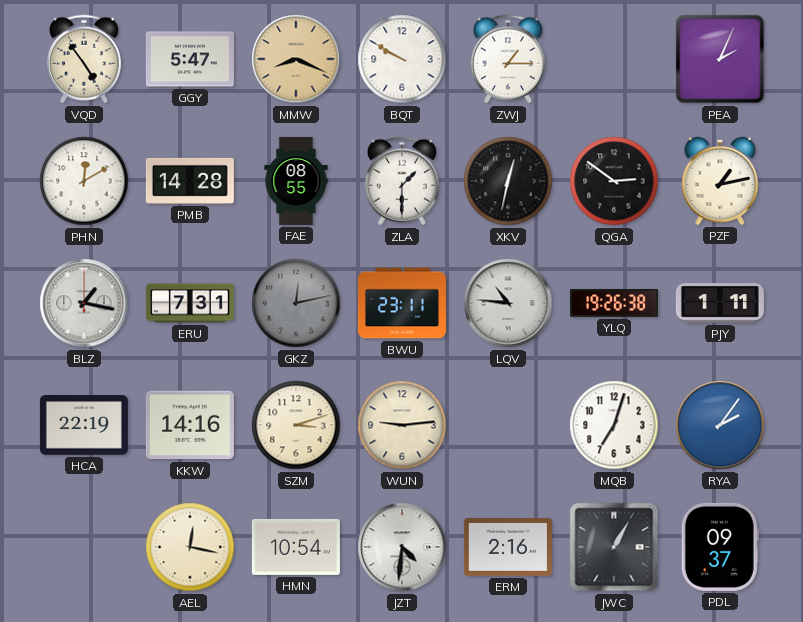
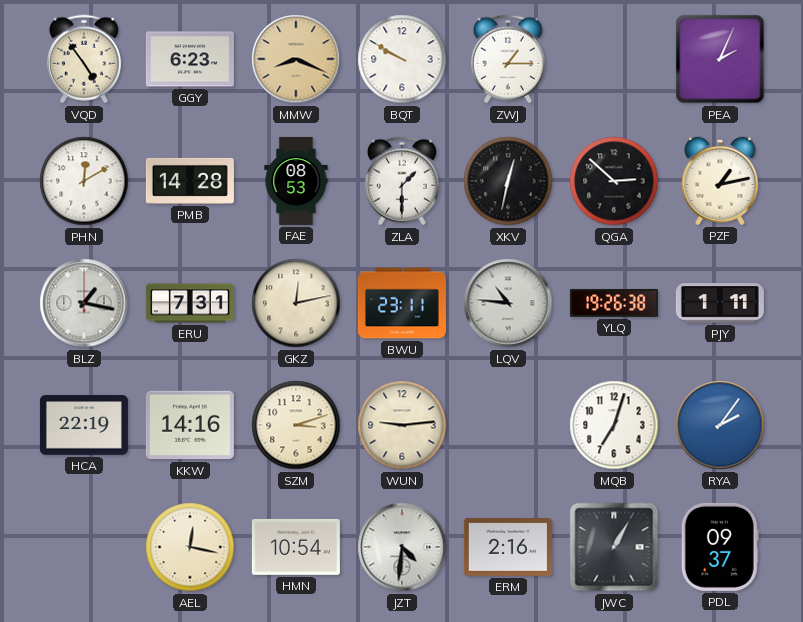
GGY: 5:47 -> 6:23 (190, 59)
FAE: 08:55 -> 08:53 (296, 181)
QGA: 2:51 -> 2:52 (614, 181)
GKZ dial: grey -> cream (296, 303)
